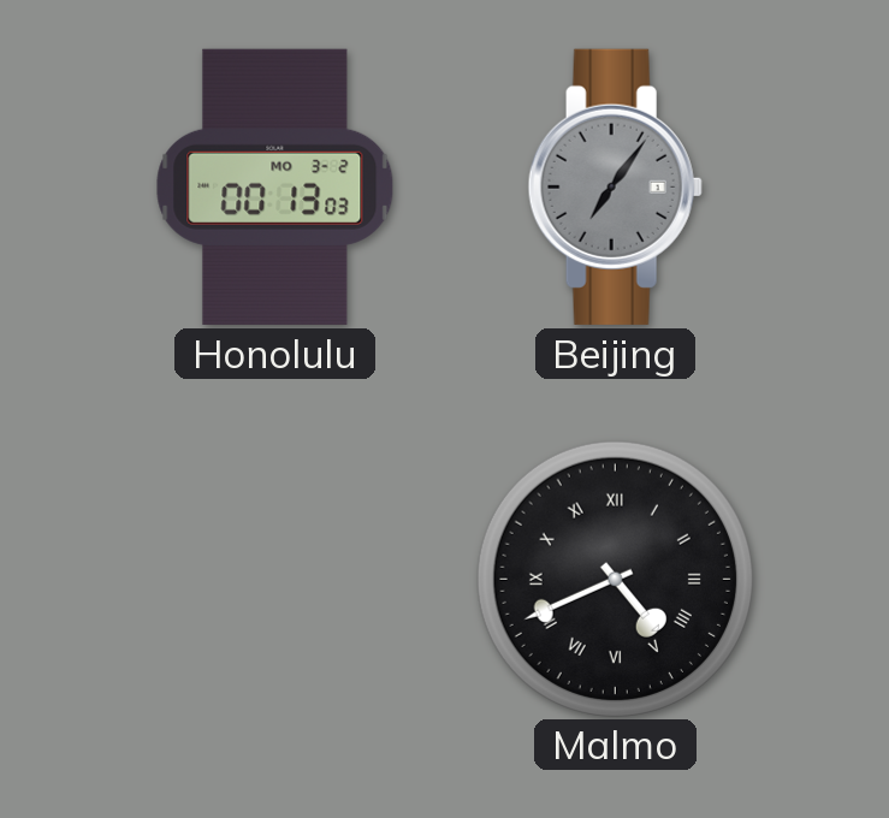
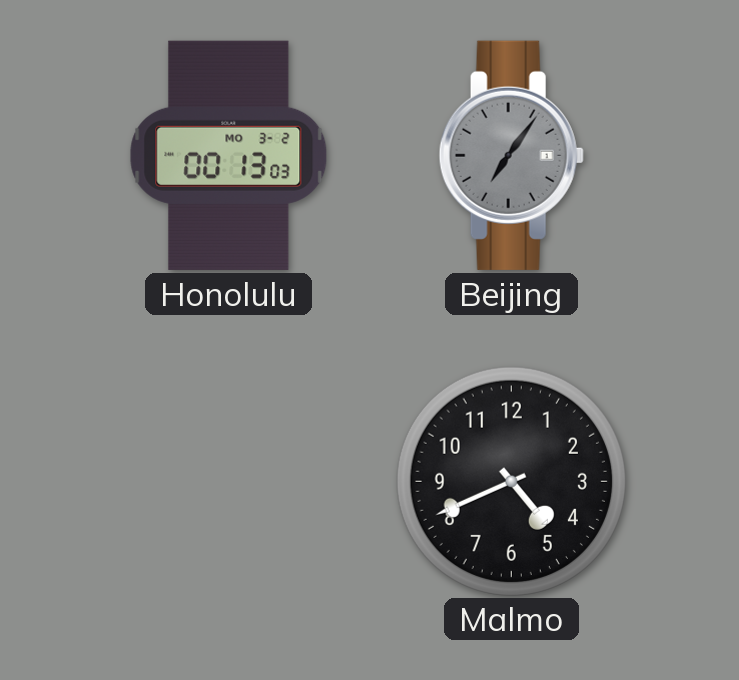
Malmo numerals: Roman -> Arabic (511, 481)
